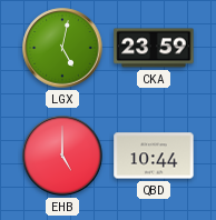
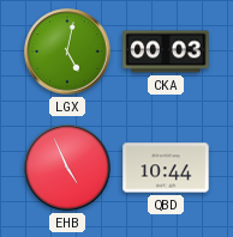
CKA: 23:59 -> 00:03 (166, 51)
EHB: 5:00 -> 4:56 (67, 168)
